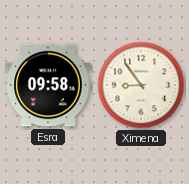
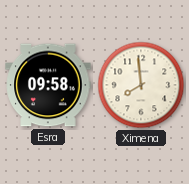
Ximena: 8:54 -> 7:59 (141, 85)
